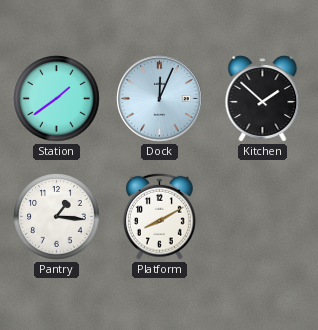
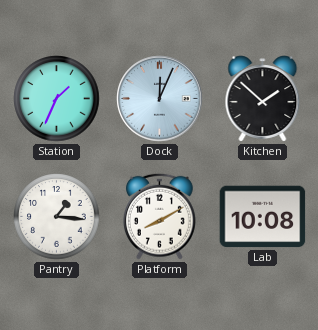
Station: 1:39 -> 1:34 (57, 99)
Lab: none -> 10:08 (263, 217)
